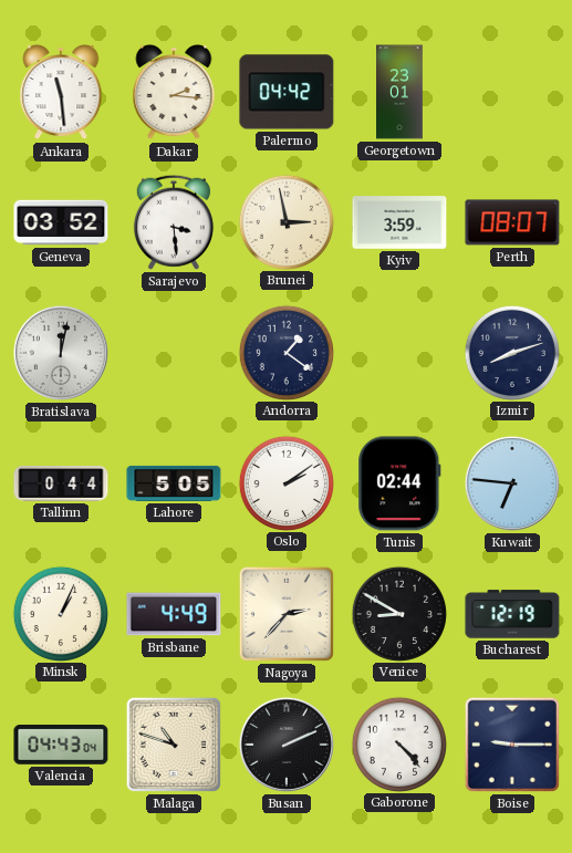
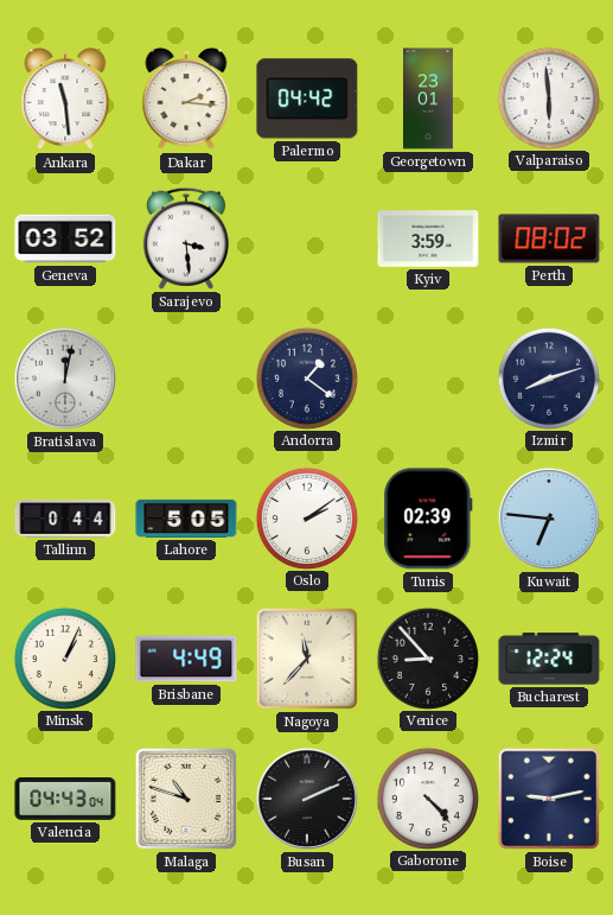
Valparaiso: none -> 5:59 (548, 97)
Brunei: 2:58 -> none (285, 221)
Perth: 08:07 -> 08:02 (549, 239)
Tunis: 02:44 -> 02:39 (428, 519)
Nagoya: 2:37 -> 11:37 (307, 659)
Venice: 8:50 -> 8:53 (427, 657)
Bucharest: 12:19 -> 12:24 (549, 659)
Boise: 9:15 -> 9:13 (549, 799)
